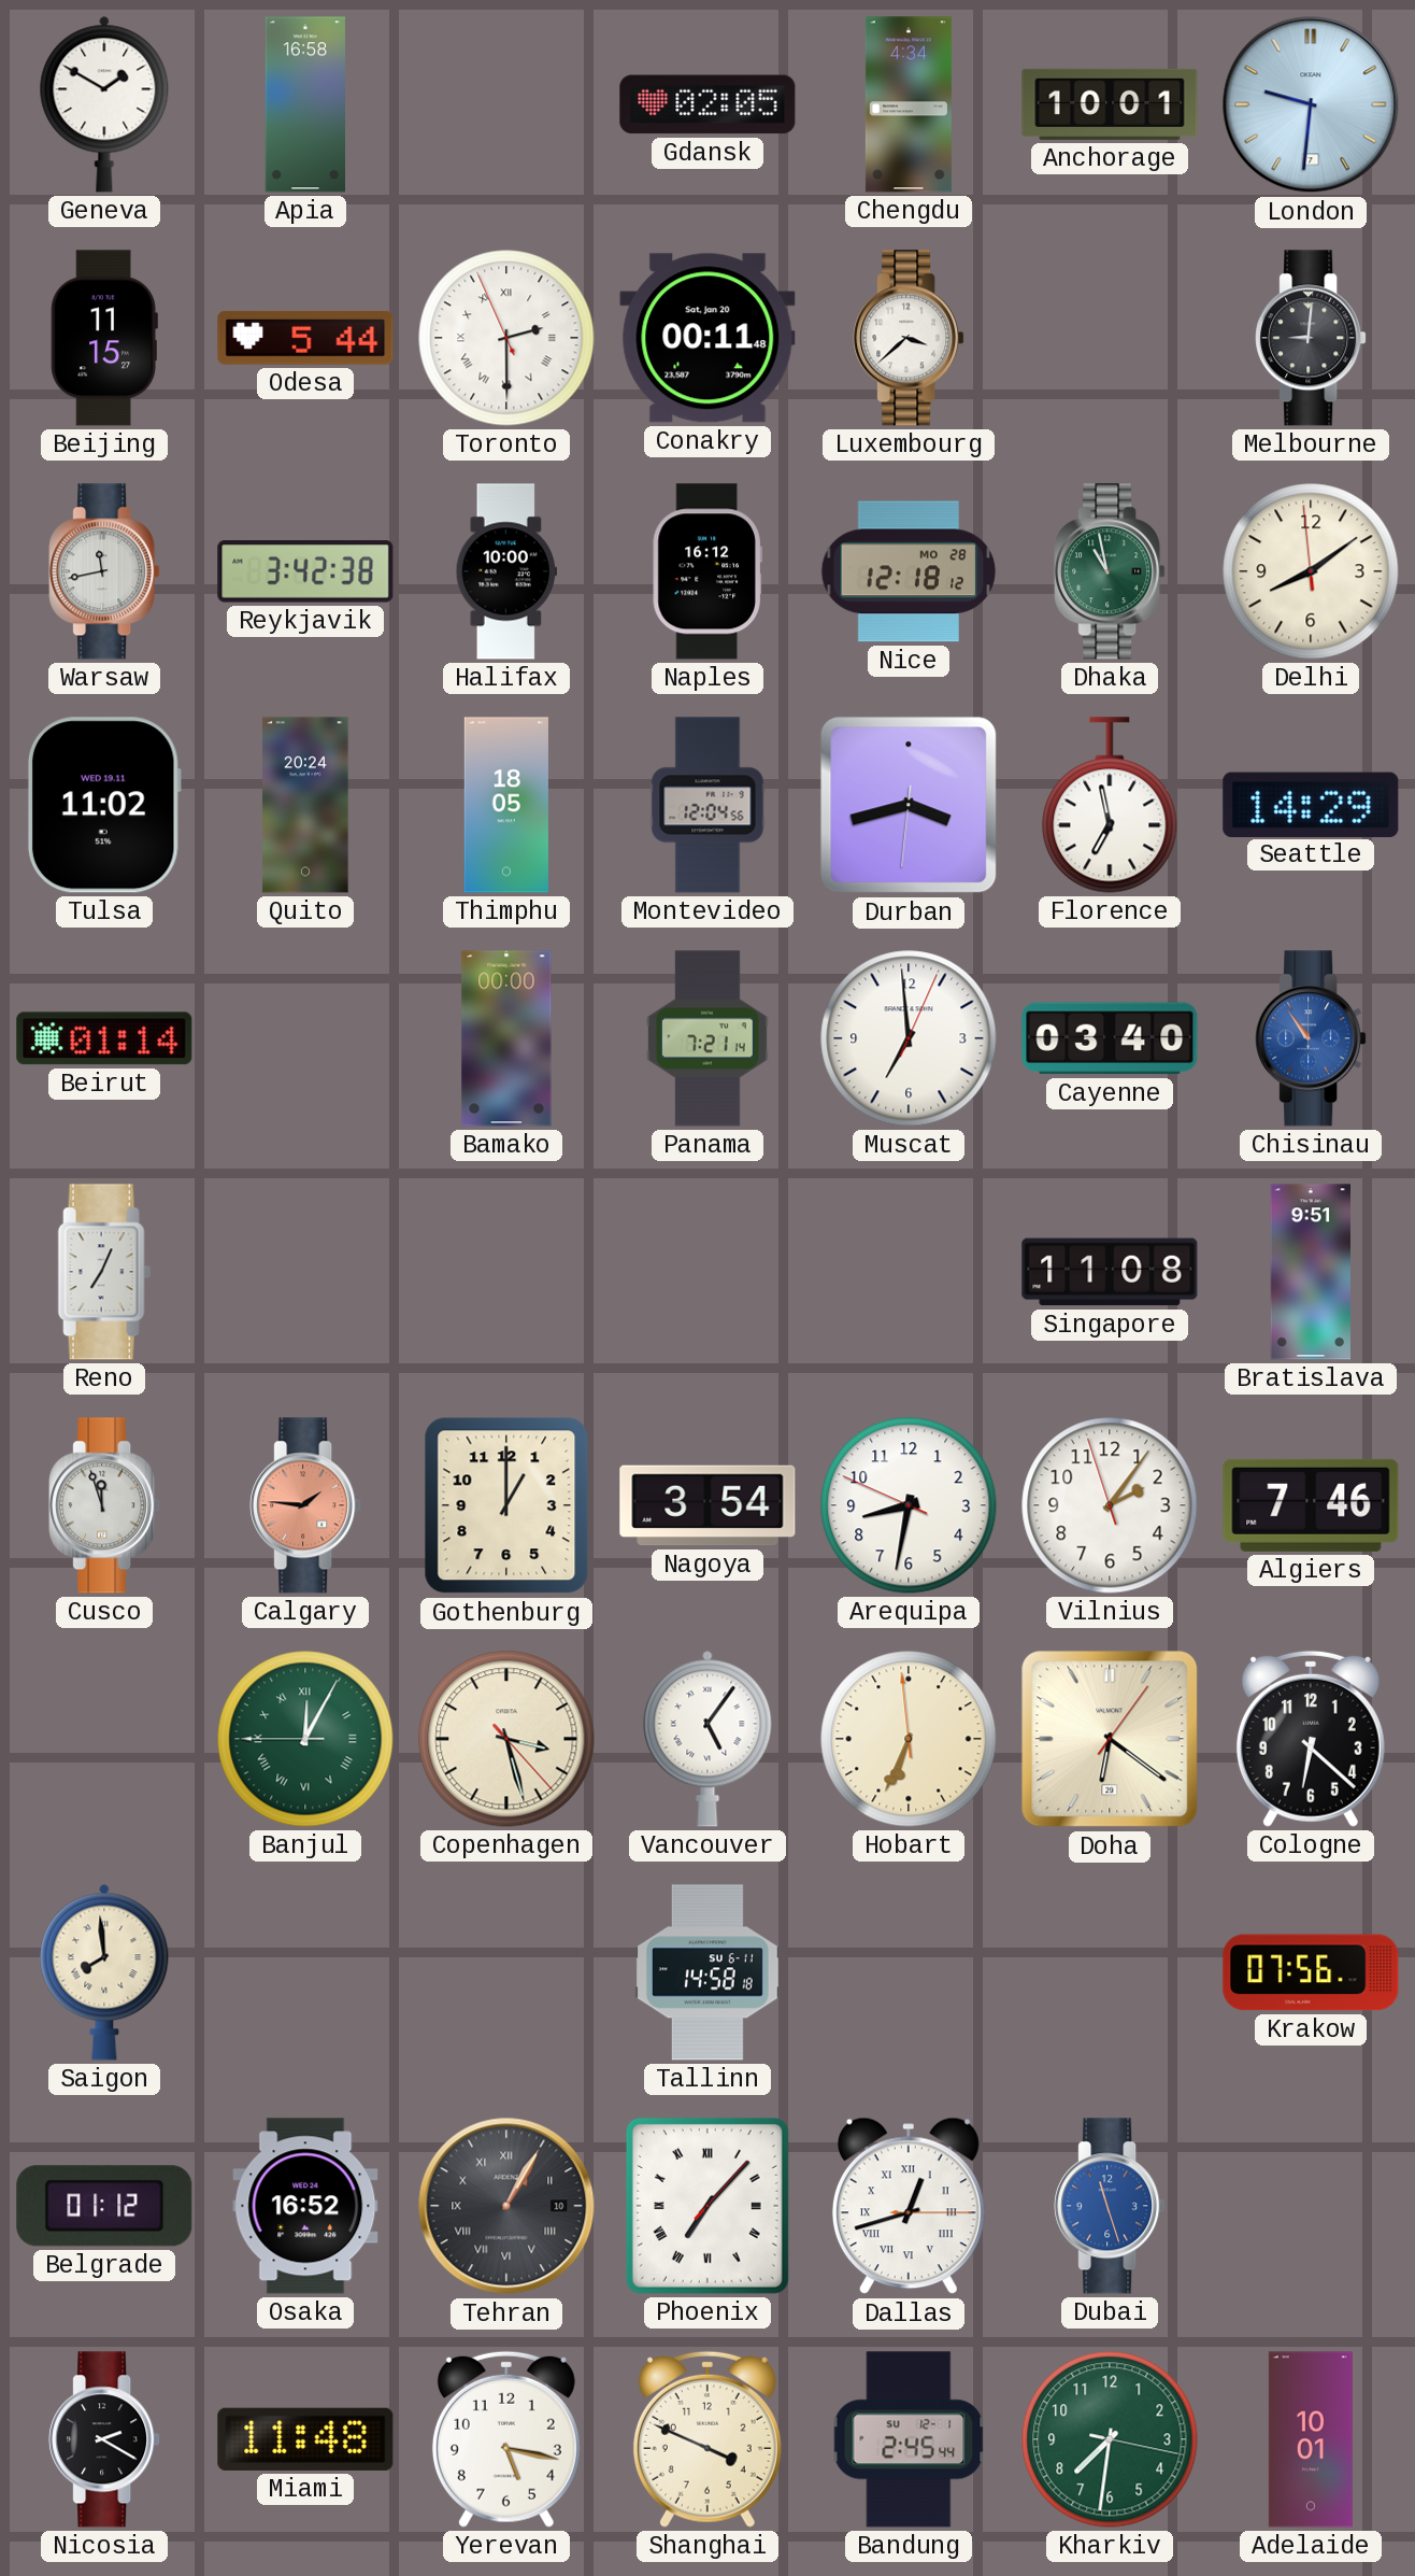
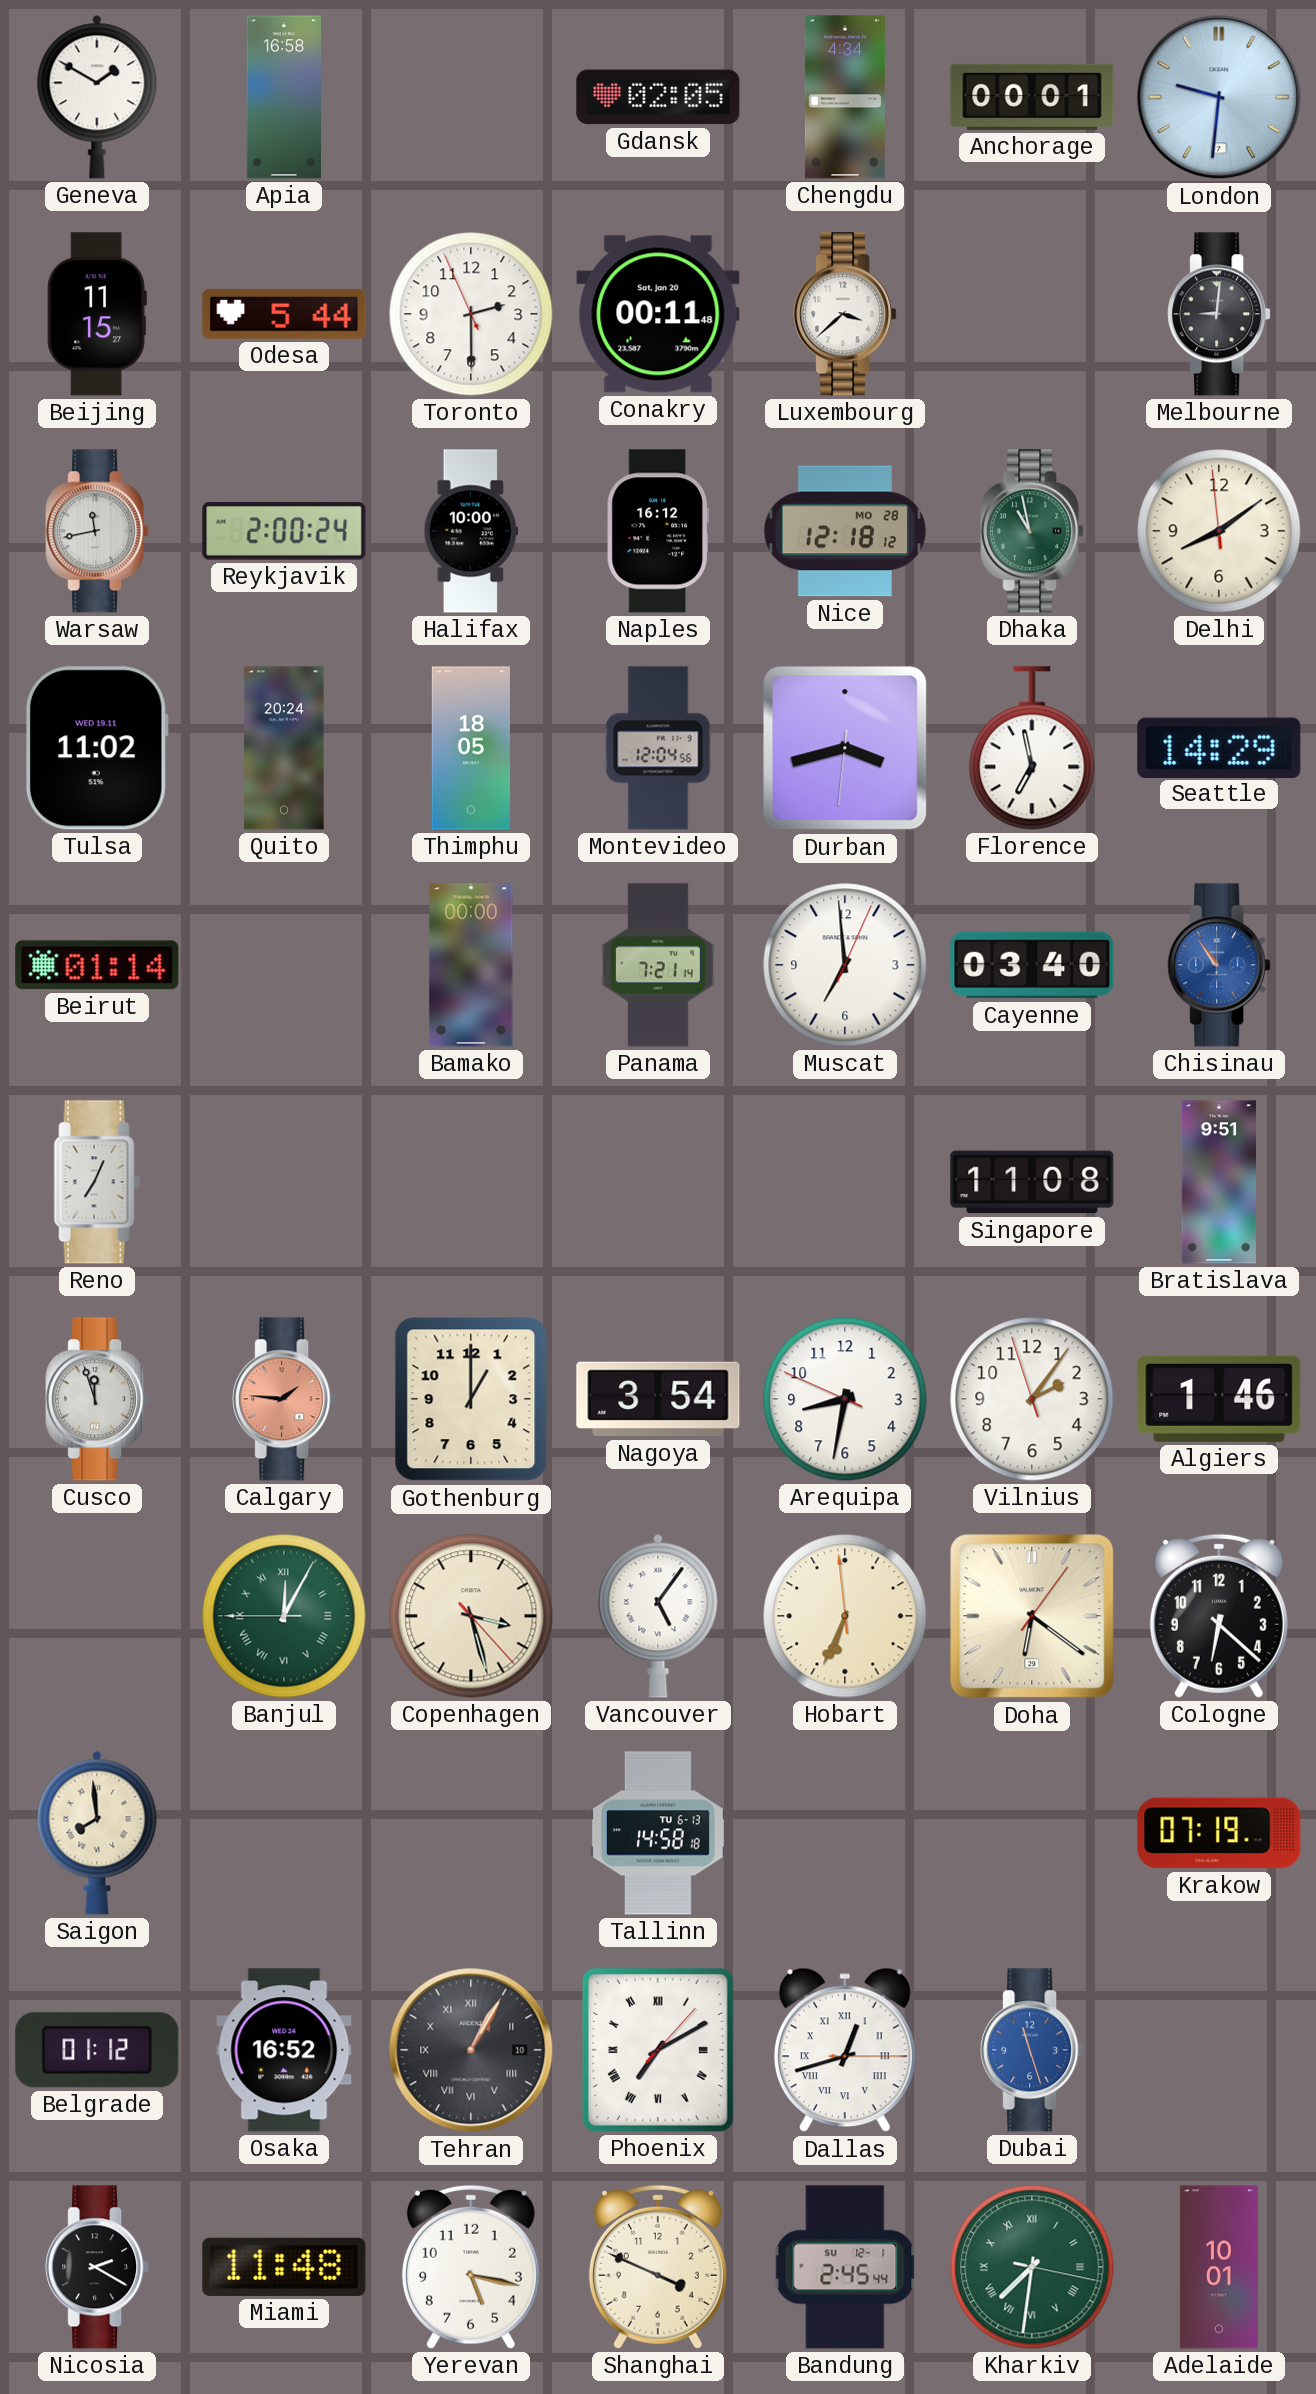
Anchorage: 10:01 -> 00:01 (1032, 97)
Toronto numerals: Roman -> Arabic (471, 314)
Reykjavik: 3:42 -> 2:00 (284, 531)
Algiers: 7:46 -> 1:46 (1219, 1399)
Tallinn date: SU 6-11 -> TU 6-13 (658, 1833)
Krakow: 07:56 -> 07:19 (1219, 1833)
Phoenix: 7:07 -> 7:10 (658, 2050)
Kharkiv numerals: Arabic -> Roman (1032, 2267)
